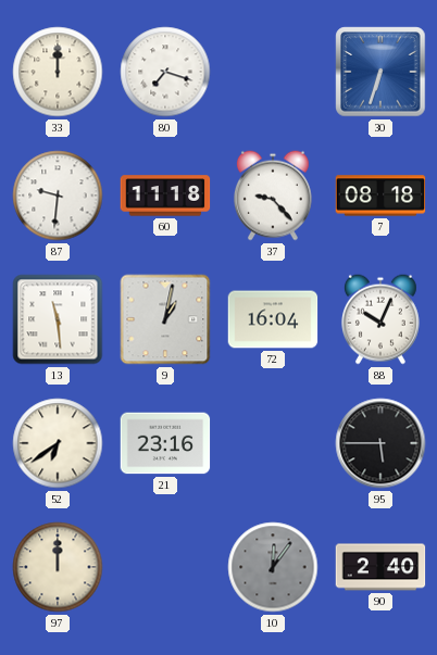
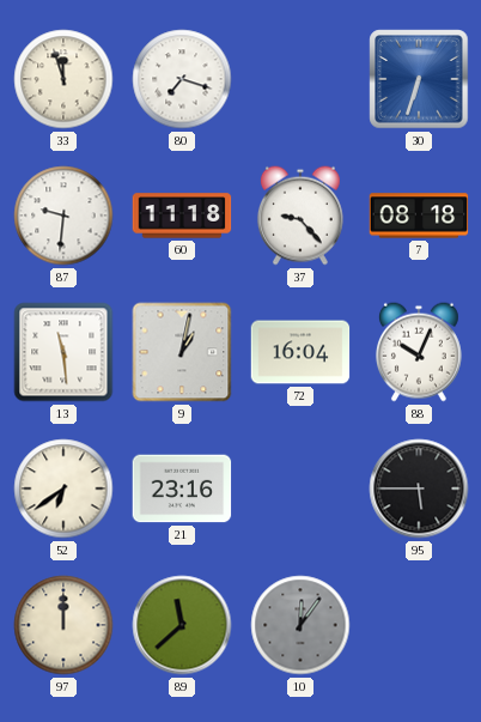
33: 12:00 -> 11:57 (63, 79)
89: none -> 11:38 (182, 625)
90: 2:40 -> none (380, 567)
